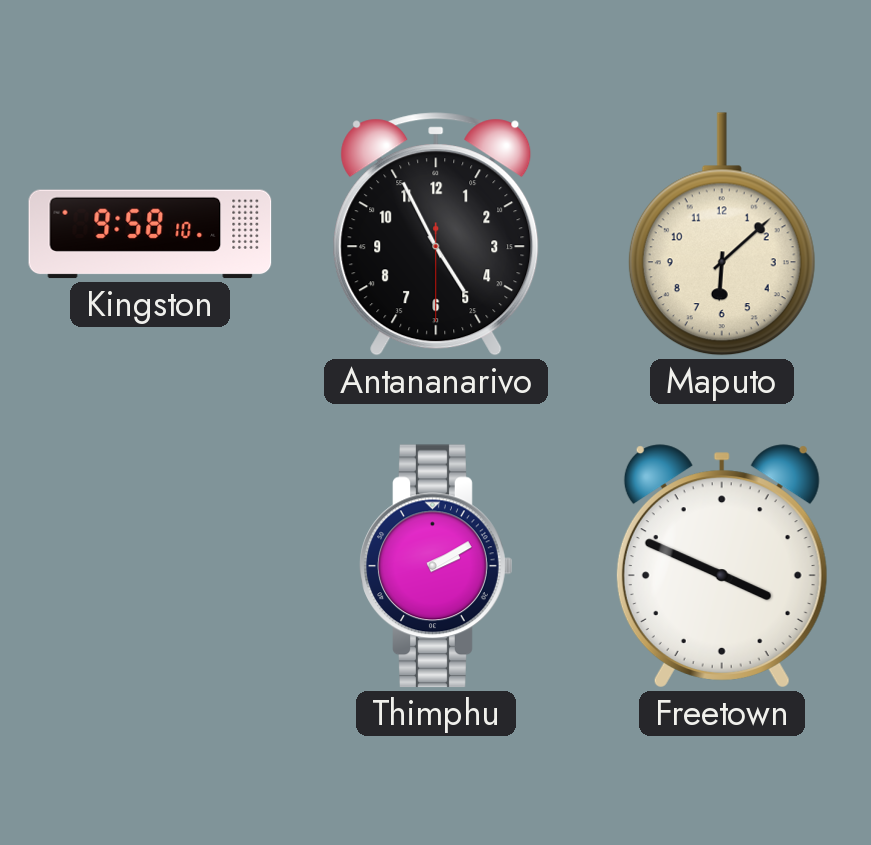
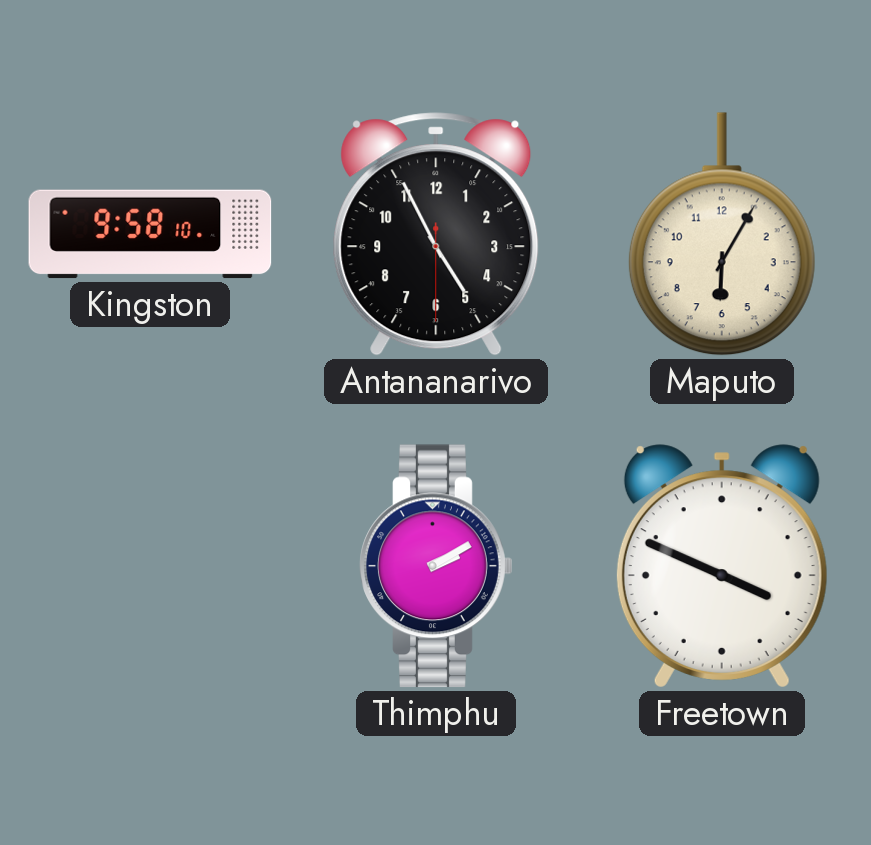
Maputo: 6:08 -> 6:05 (722, 234)
